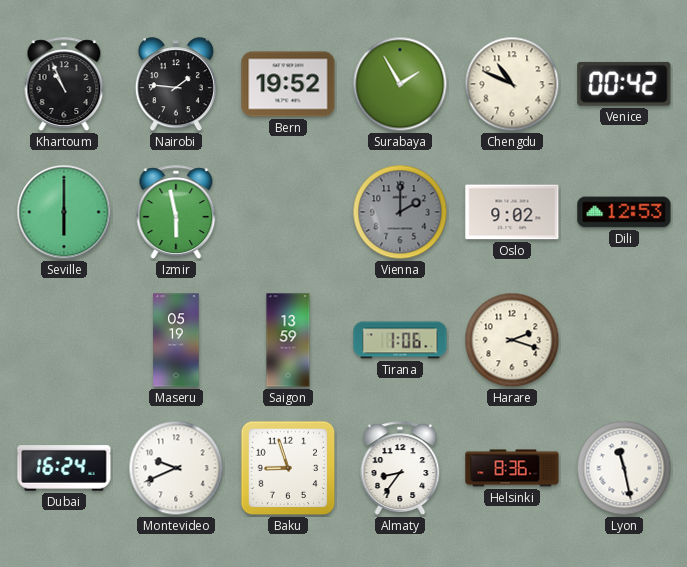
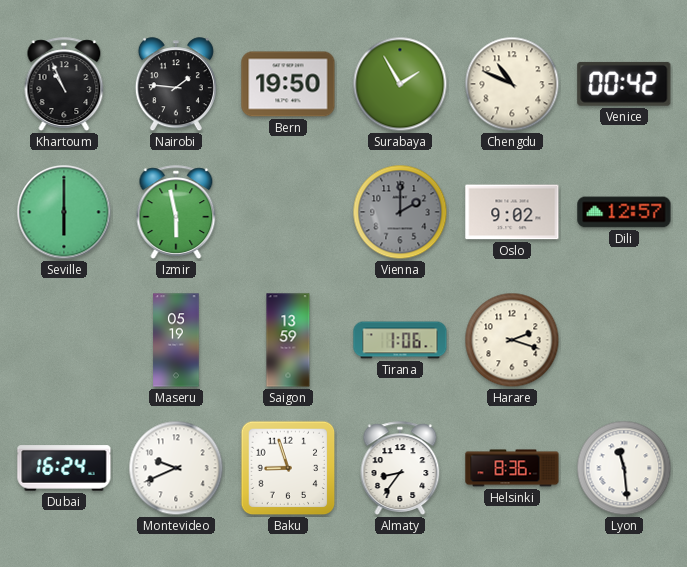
Bern: 19:52 -> 19:50 (288, 84)
Dili: 12:53 -> 12:57 (624, 212)
Lyon: 11:28 -> 11:29 (624, 468)
